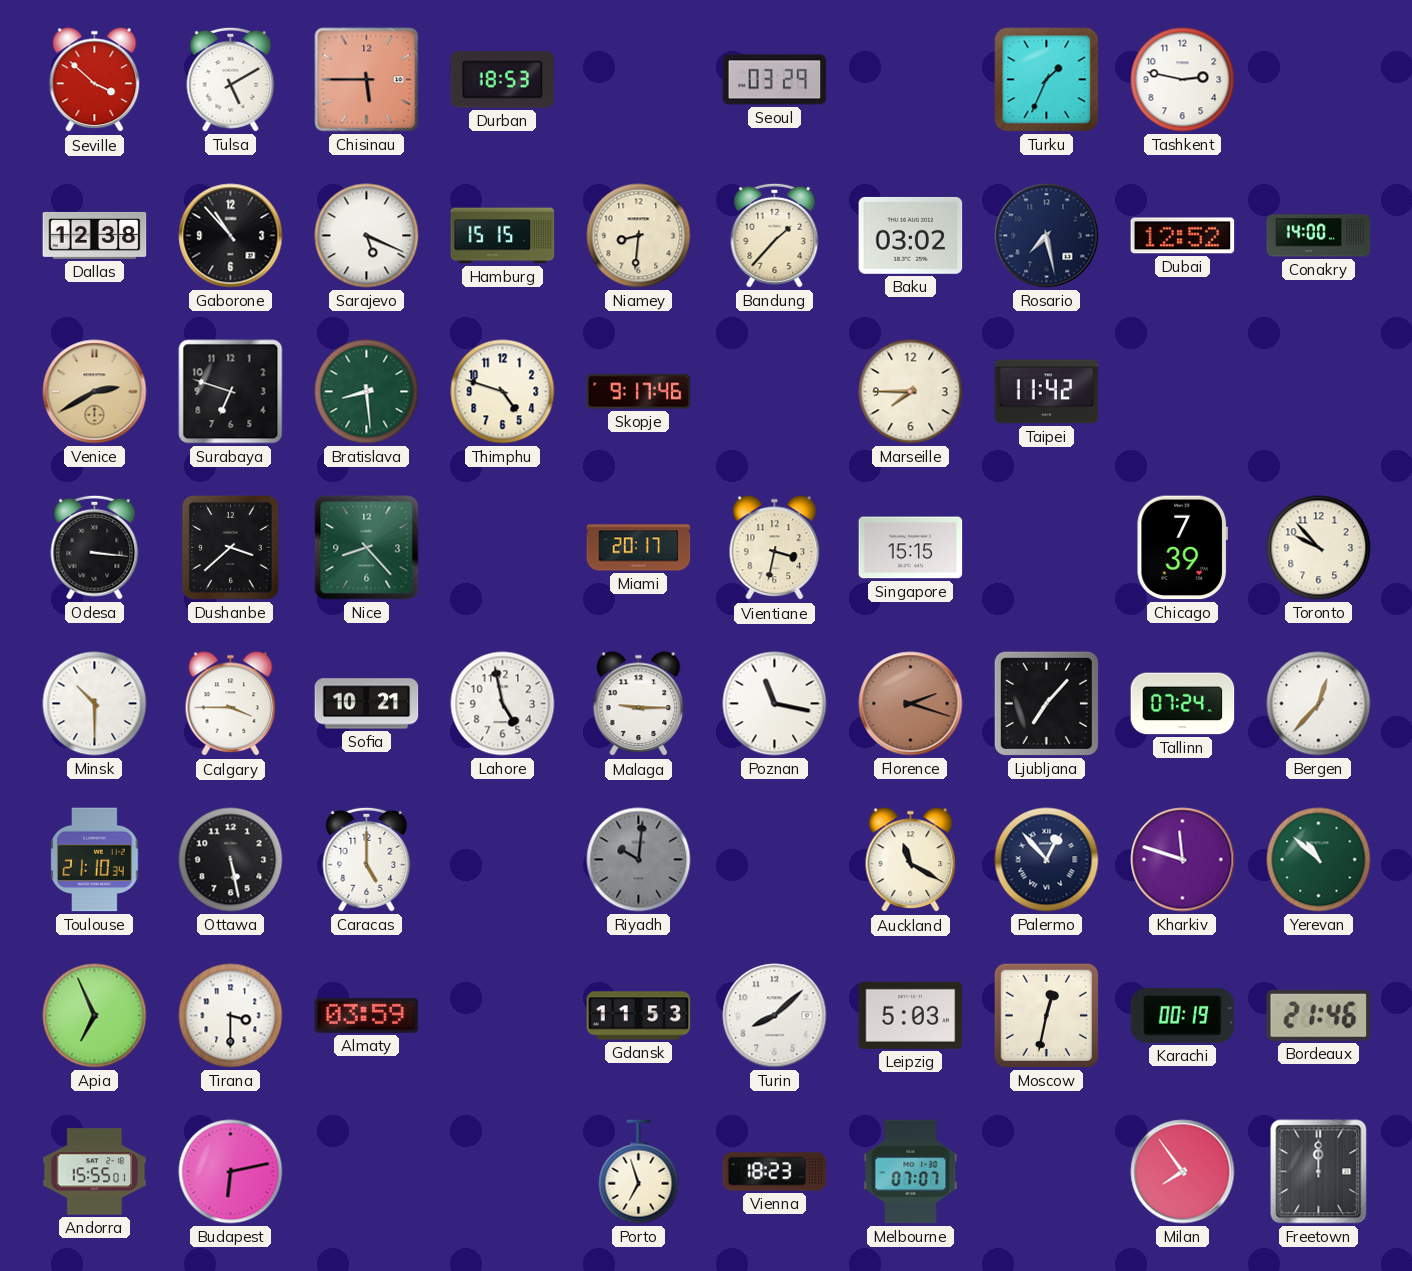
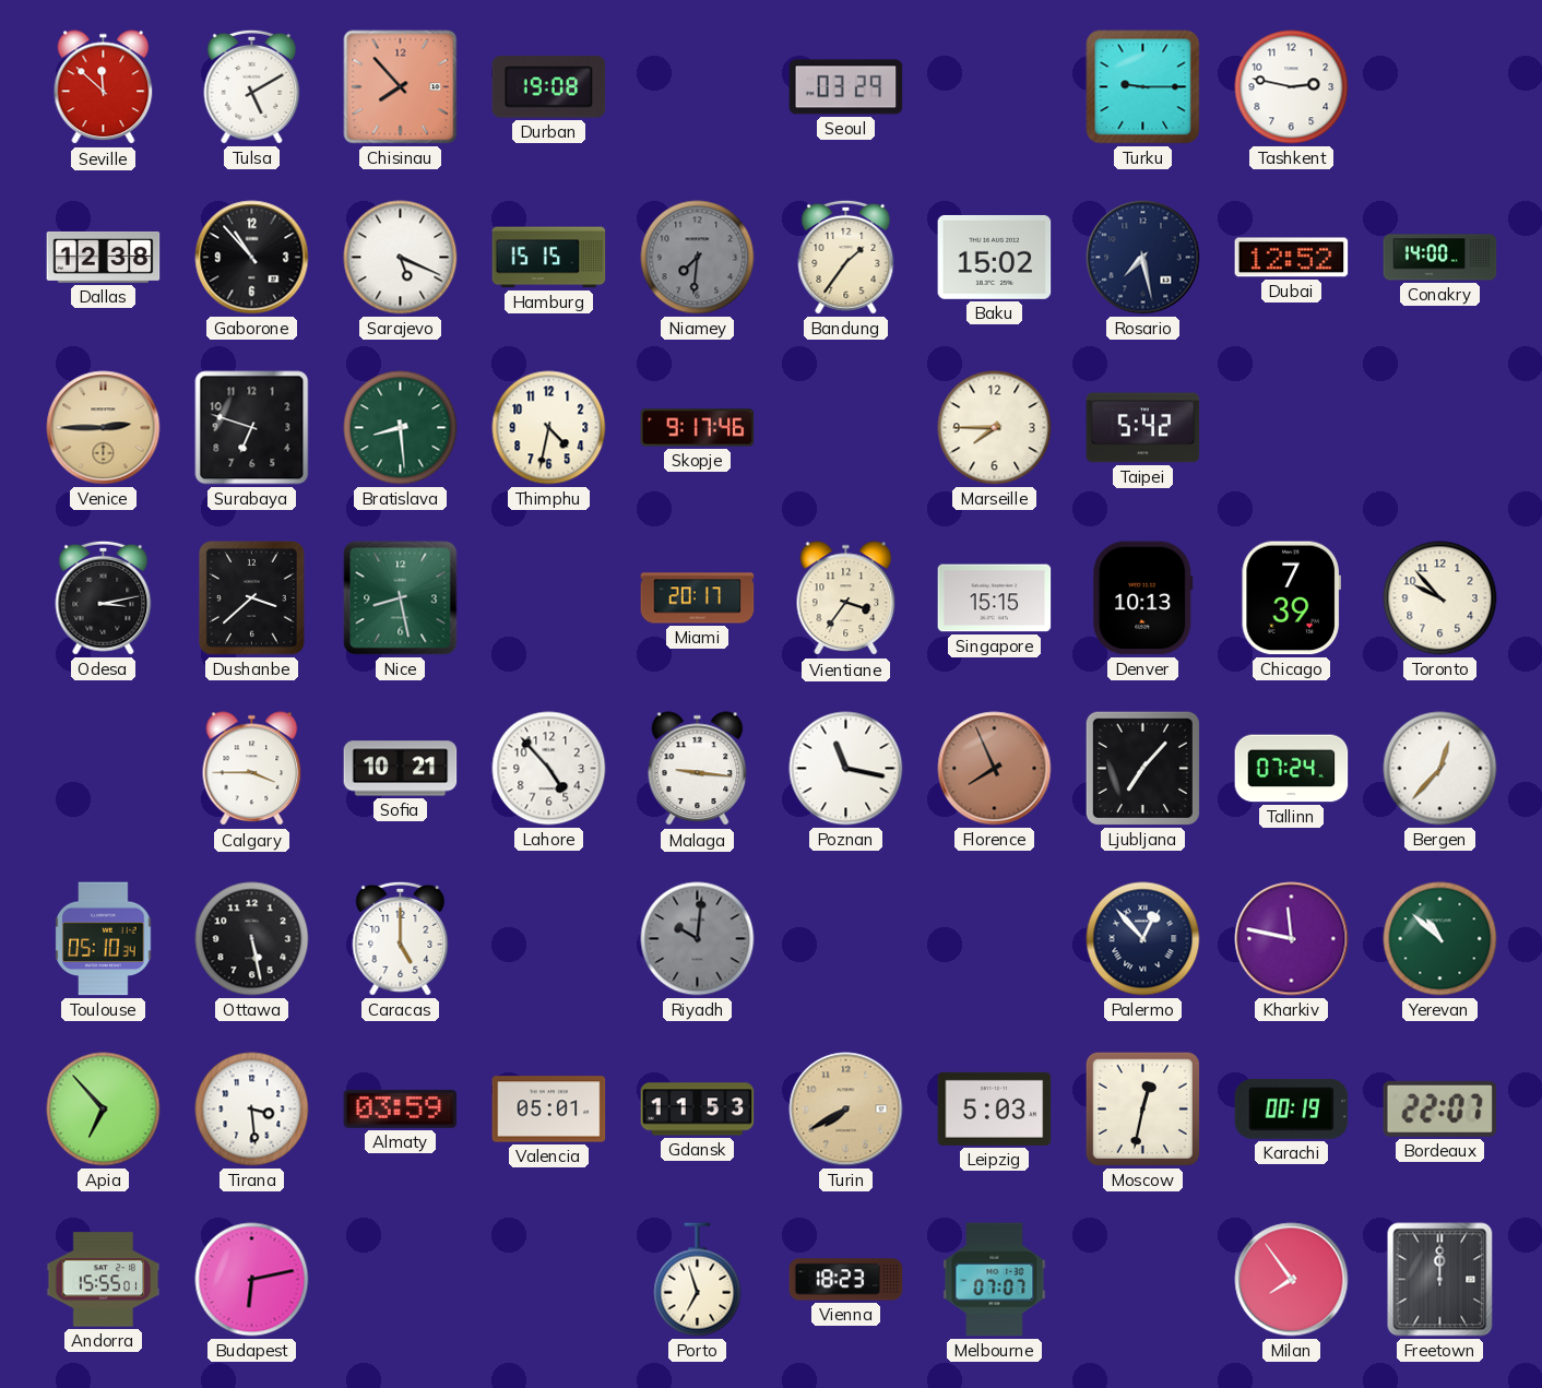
Seville: 3:52 -> 11:52 (104, 87)
Chisinau: 5:45 -> 7:53 (401, 87)
Durban: 18:53 -> 19:08 (549, 87)
Turku: 1:34 -> 9:15 (1143, 87)
Niamey: 8:31 -> 7:31 (698, 258)
Niamey dial: cream -> grey (698, 258)
Bandung: 1:37 -> 1:36 (846, 257)
Baku: 03:02 -> 15:02 (995, 257)
Venice: 2:40 -> 2:45 (104, 428)
Thimphu: 4:48 -> 4:32 (549, 428)
Taipei: 11:42 -> 5:42 (1143, 428)
Odesa: 3:16 -> 3:13 (104, 597)
Nice: 8:23 -> 8:28 (401, 598)
Vientiane: 3:32 -> 3:36 (846, 598)
Denver: none -> 10:13 (1143, 598)
Minsk: 10:30 -> none (95, 704)
Lahore: 4:58 -> 4:53 (549, 769)
Malaga: 9:15 -> 9:16 (698, 769)
Florence: 2:18 -> 7:56 (995, 769)
Toulouse: 21:10 -> 05:10 (104, 939)
Auckland: 11:20 -> none (911, 860)
Kharkiv: 11:48 -> 11:47 (1292, 939)
Apia: 6:56 -> 6:53 (104, 1110)
Tirana: 3:30 -> 3:29 (252, 1110)
Valencia: none -> 05:01 (549, 1110)
Turin: 8:08 -> 7:40 (846, 1110)
Turin dial: white -> champagne (846, 1110)
Bordeaux: 21:46 -> 22:07 (1440, 1108)
